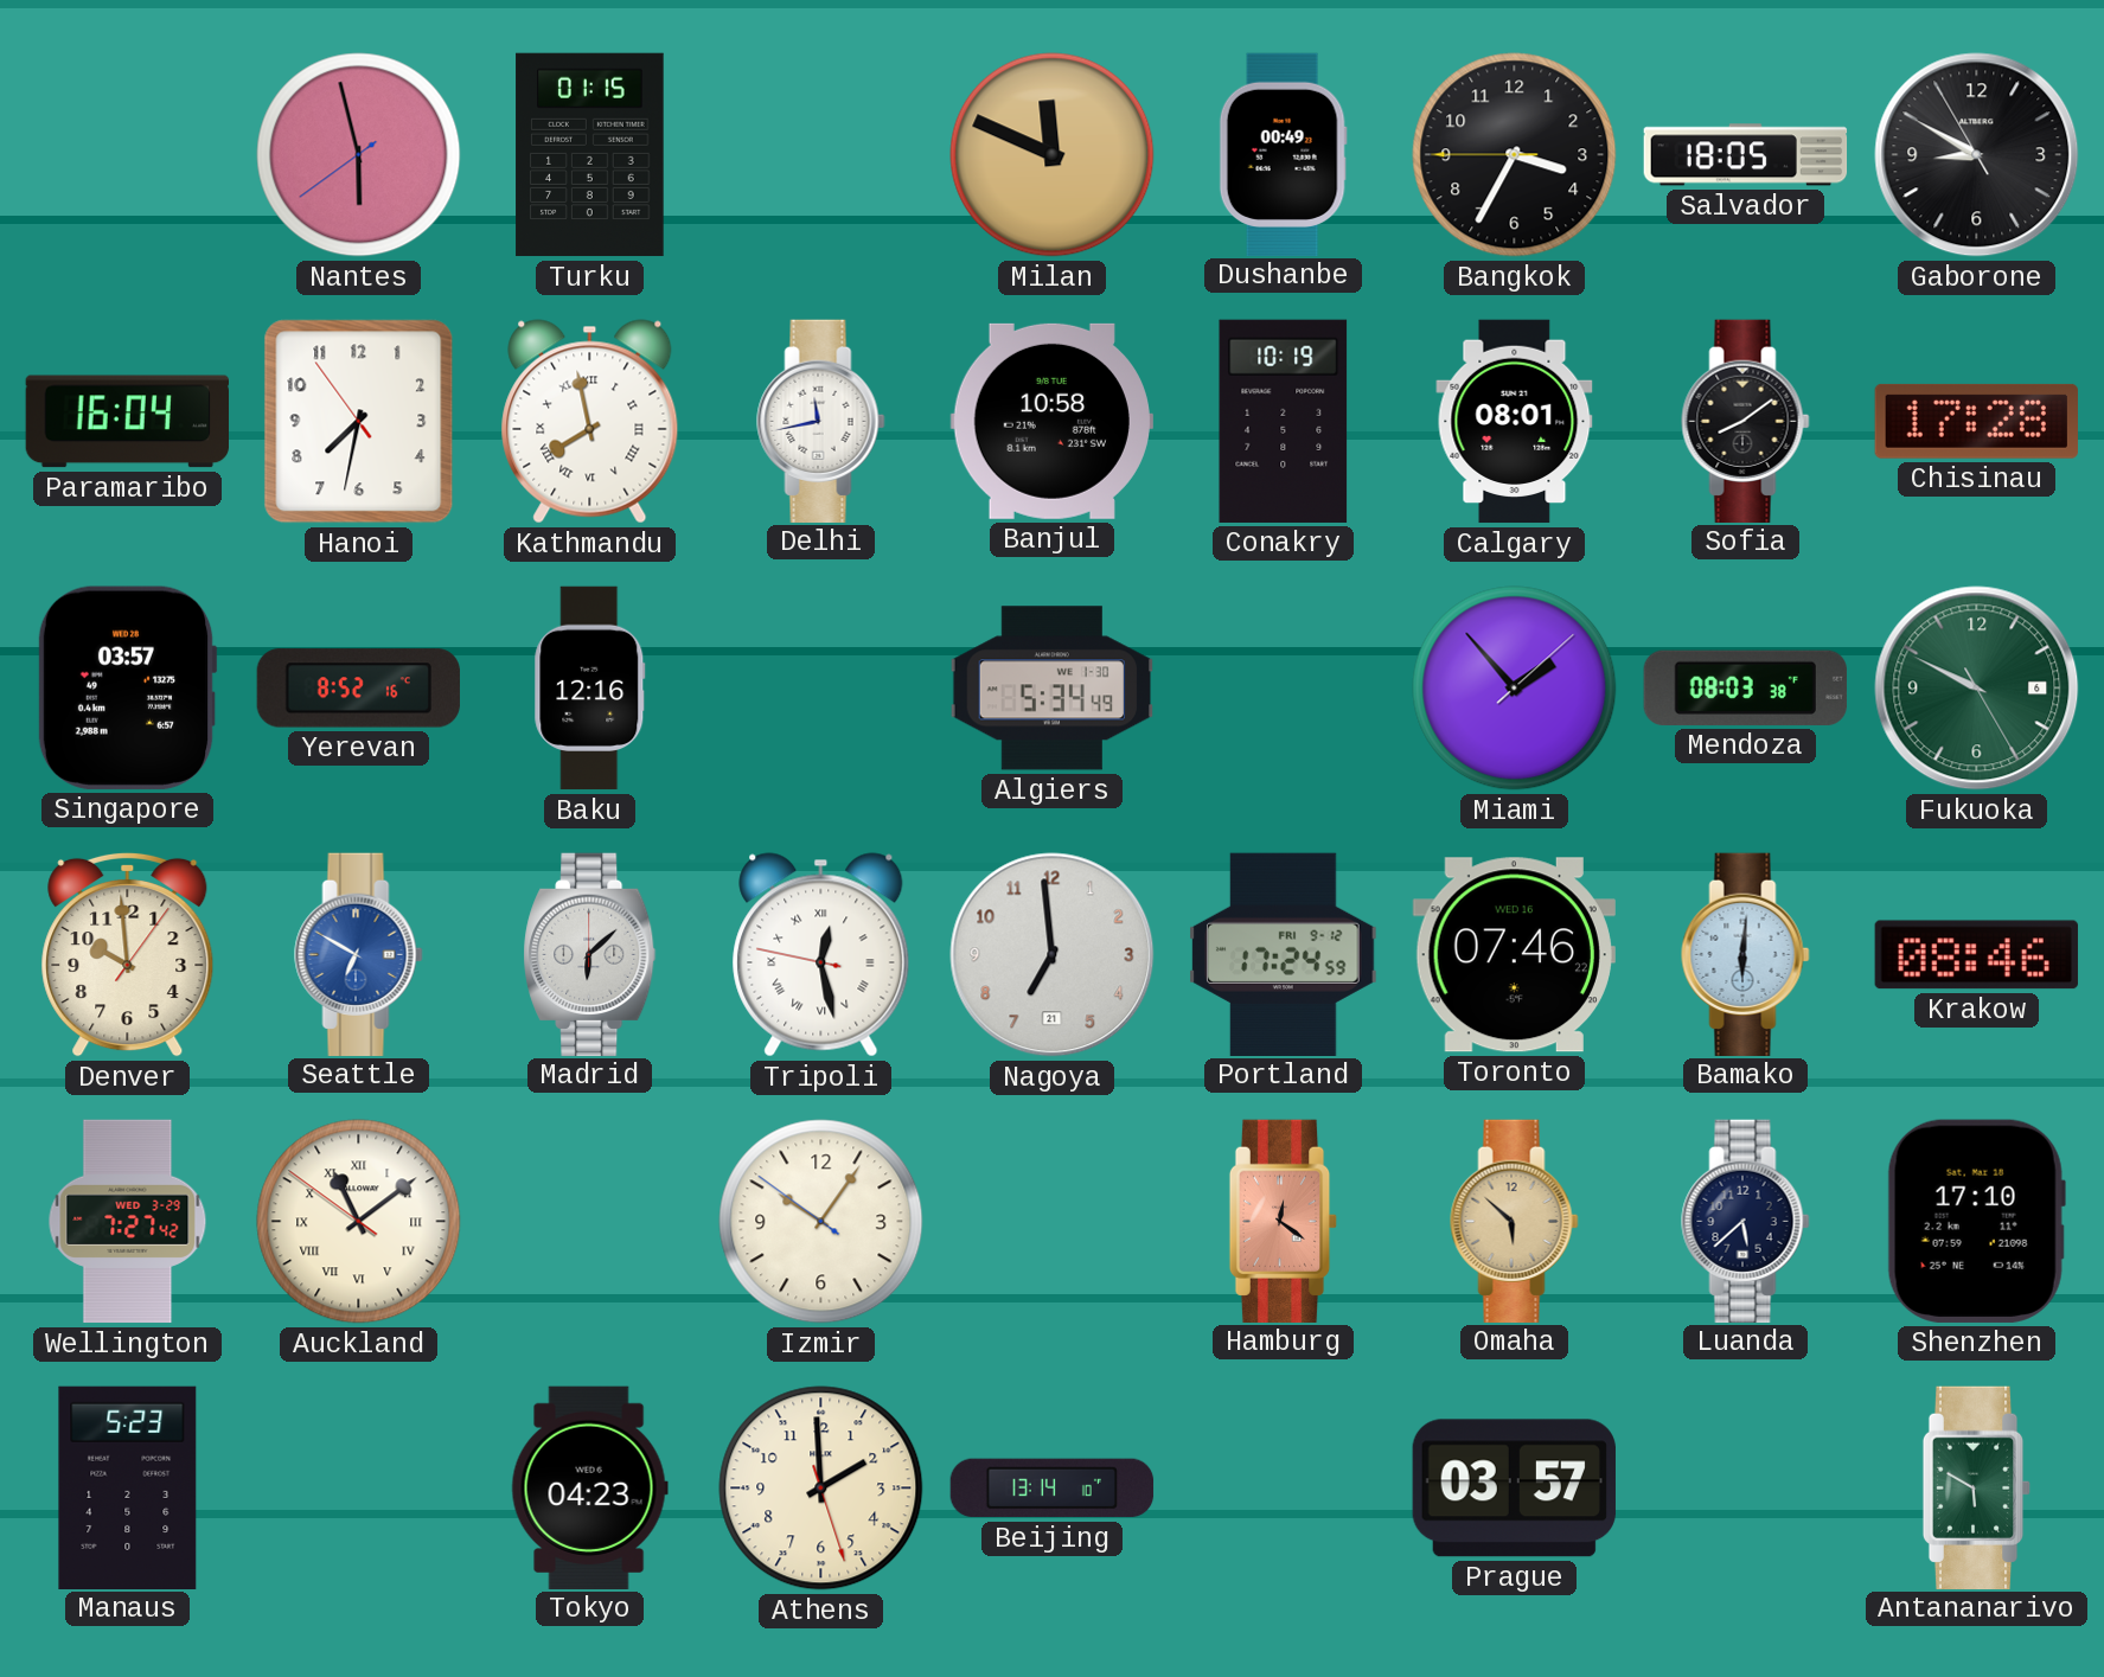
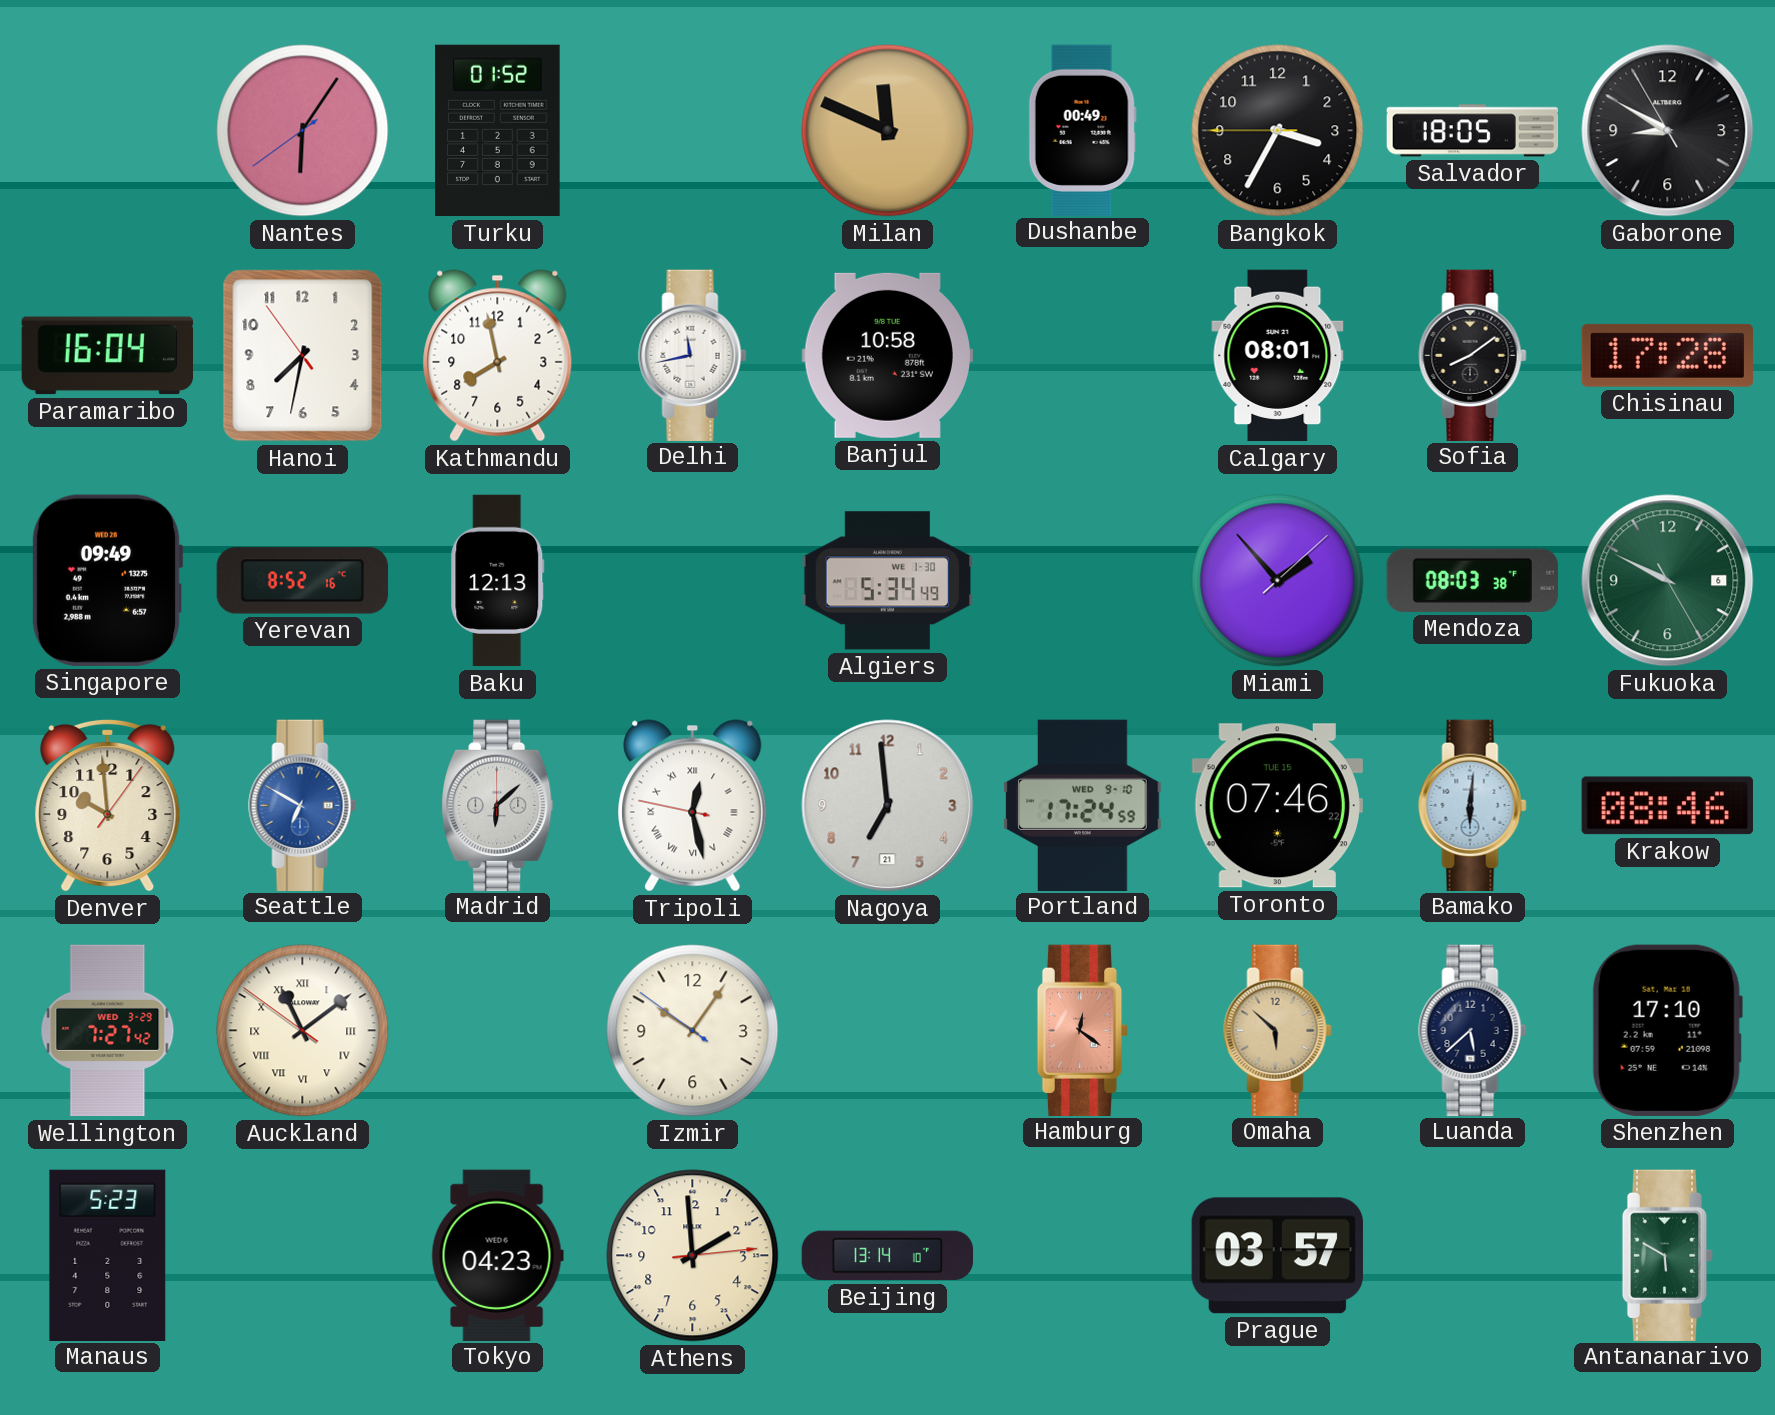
Nantes: 5:57 -> 6:05 (303, 131)
Turku: 01:15 -> 01:52 (498, 131)
Kathmandu numerals: Roman -> Arabic (498, 356)
Conakry: 10:19 -> none (1284, 421)
Singapore: 03:57 -> 09:49 (107, 580)
Baku: 12:16 -> 12:13 (498, 581)
Portland date: FRI 9-12 -> WED 9-10 (1083, 805)
Toronto date: WED 16 -> TUE 15 (1277, 806)
Athens: 1:59:27 -> 1:59:14 (693, 1256)
